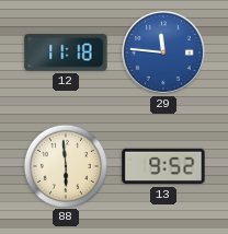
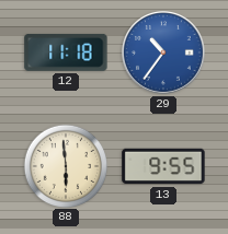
29: 11:46 -> 10:36 (163, 52)
13: 9:52 -> 9:55 (163, 166)
